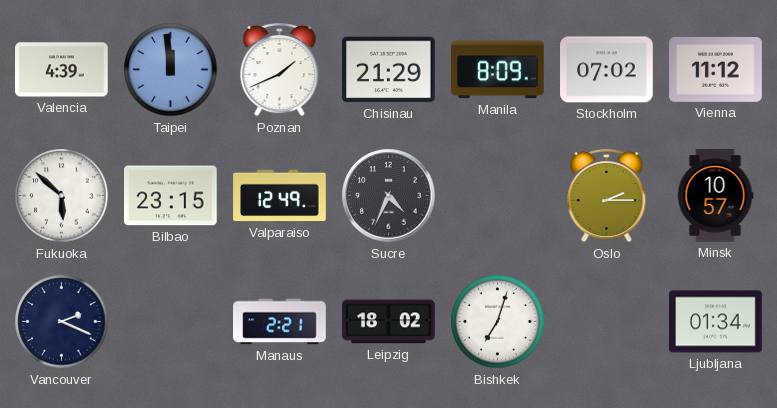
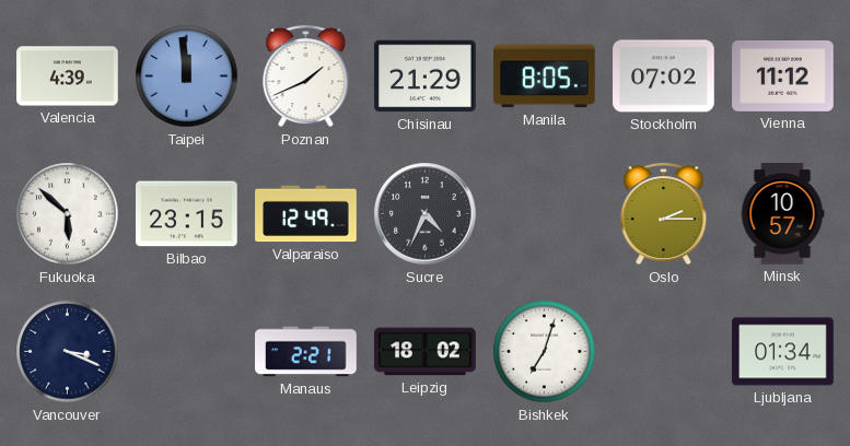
Manila: 8:09 -> 8:05 (545, 77)
Vancouver: 2:19 -> 3:19 (68, 352)
